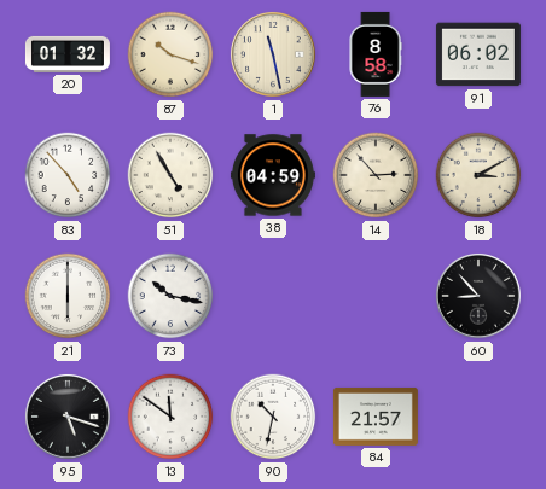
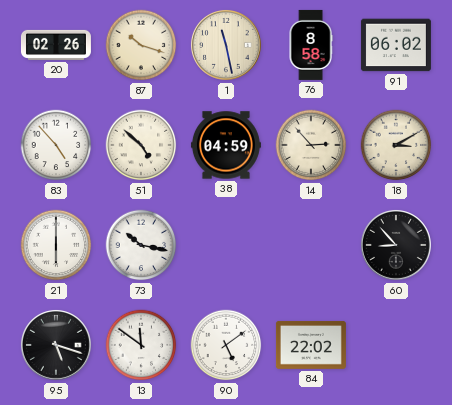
20: 01:32 -> 02:26 (56, 45)
51: 4:55 -> 4:52 (141, 145)
90: 10:32 -> 5:09 (226, 345)
84: 21:57 -> 22:02 (311, 345)
